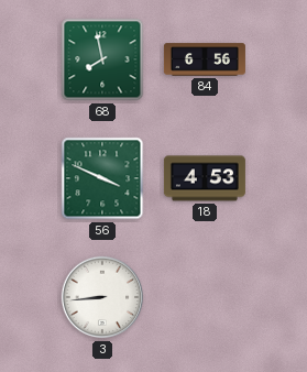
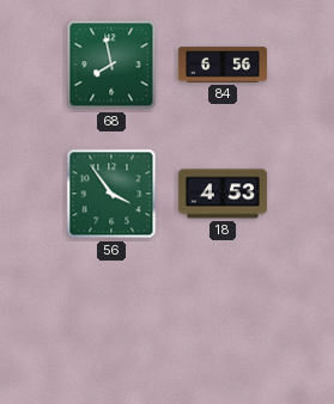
56: 3:49 -> 3:54 (111, 194)
3: 8:44 -> none (102, 297)
